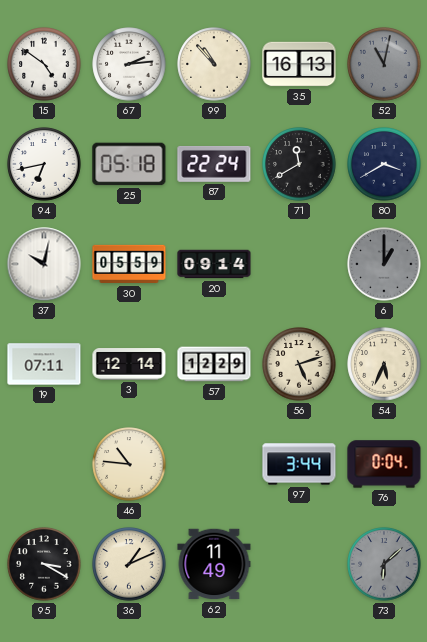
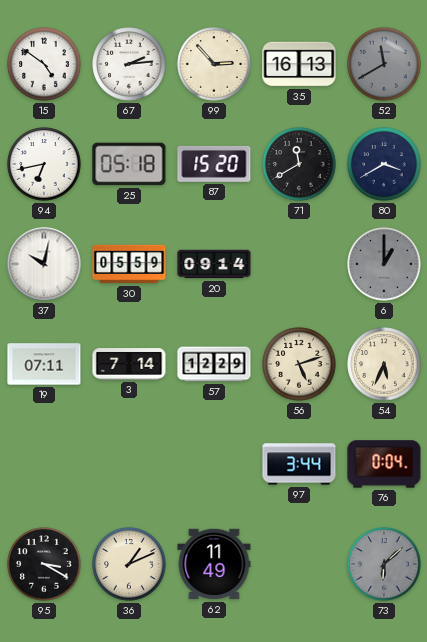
99: 10:53 -> 2:53 (214, 64)
52: 11:02 -> 11:40 (384, 64)
87: 22:24 -> 15:20 (214, 164)
3: 12:14 -> 7:14 (129, 364)
46: 10:46 -> none (129, 464)
